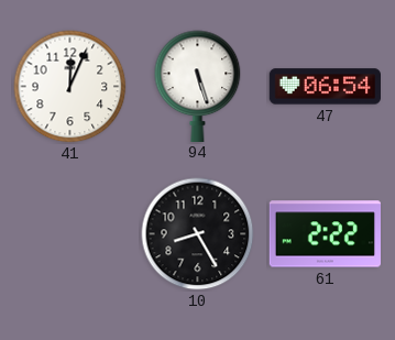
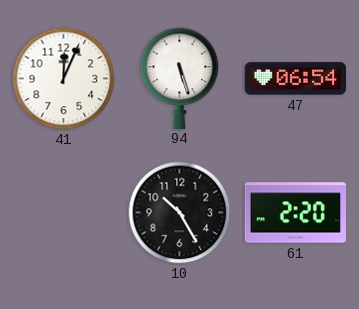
10: 8:25 -> 10:25 (180, 213)
61: 2:22 -> 2:20 (295, 213)
